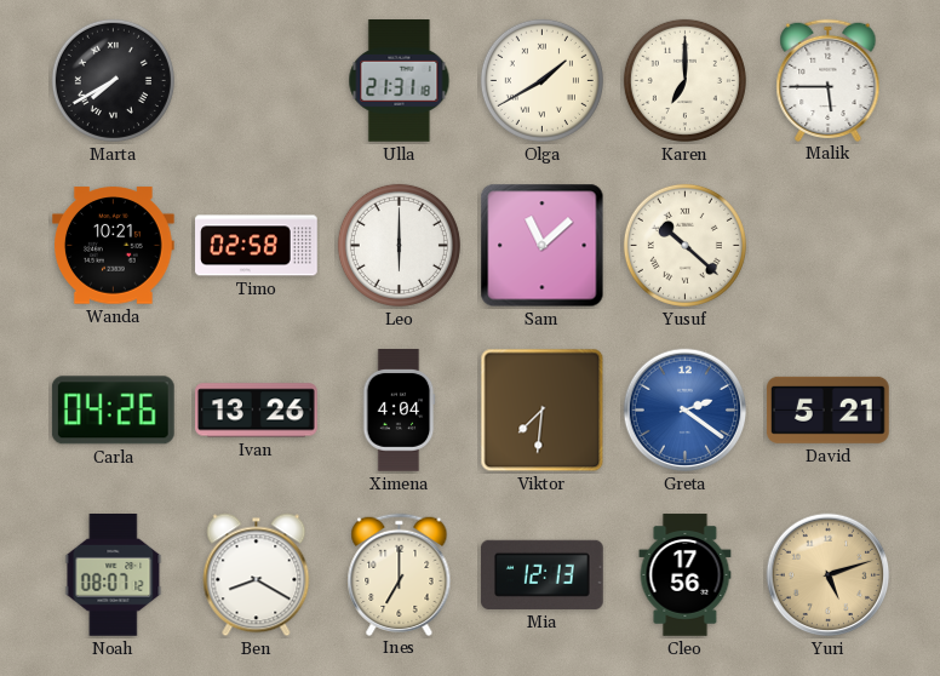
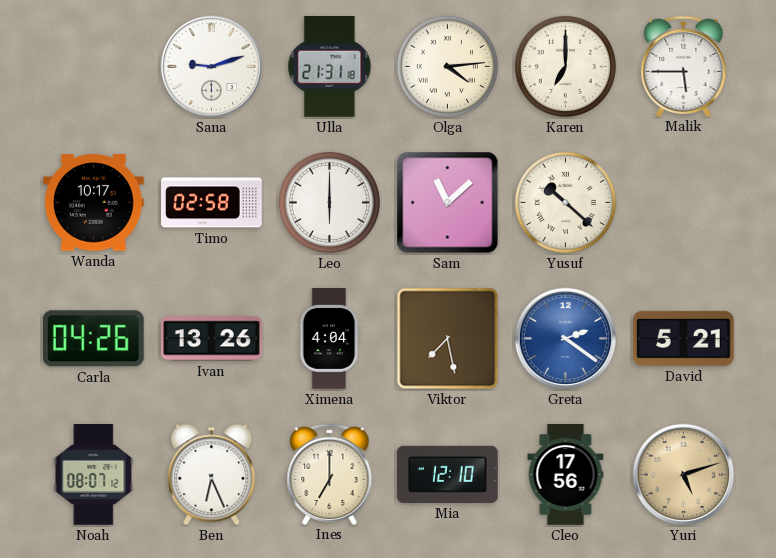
Marta: 7:40 -> none (113, 80)
Sana: none -> 9:12 (212, 67)
Olga: 1:40 -> 4:14 (447, 66)
Wanda: 10:21 -> 10:17 (94, 203)
Viktor: 7:31 -> 7:28 (448, 339)
Ben: 8:20 -> 6:26 (212, 475)
Mia: 12:13 -> 12:10 (448, 474)
